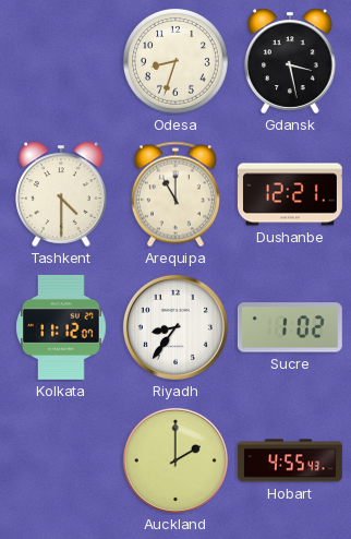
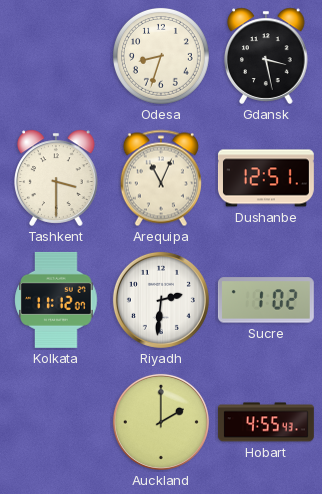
Tashkent: 4:30 -> 3:30 (56, 178)
Arequipa: 11:00 -> 11:04 (161, 178)
Dushanbe: 12:21 -> 12:51 (266, 178)
Riyadh: 8:36 -> 2:31 (161, 300)
